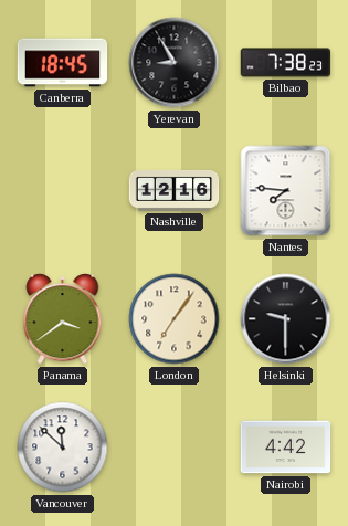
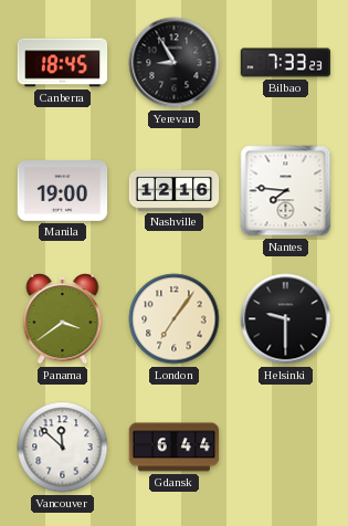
Bilbao: 7:38 -> 7:33 (286, 63)
Manila: none -> 19:00 (63, 191)
Gdansk: none -> 6:44 (175, 448)
Nairobi: 4:42 -> none (286, 448)
